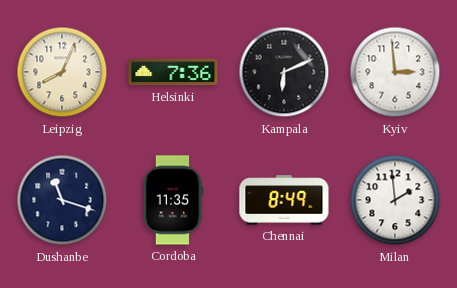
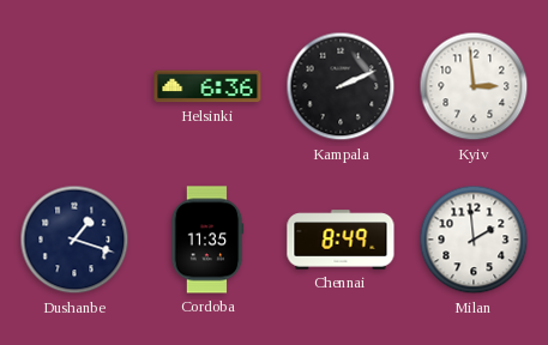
Leipzig: 8:04 -> none (62, 72)
Helsinki: 7:36 -> 6:36 (207, 86)
Kampala: 6:11 -> 2:11 (341, 86)
Dushanbe: 11:18 -> 1:18 (74, 240)
